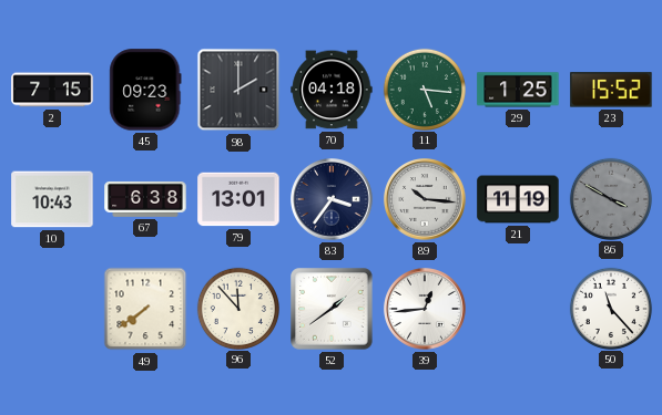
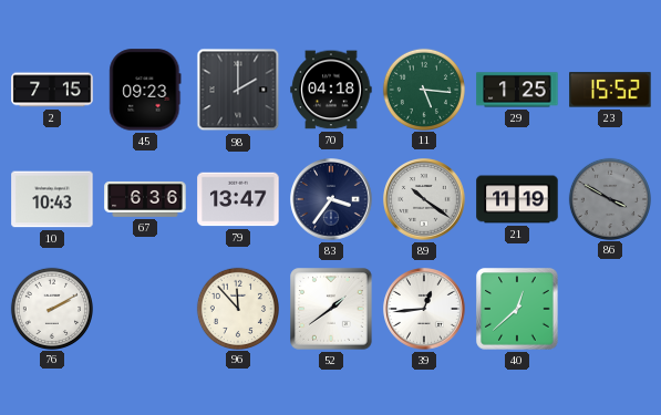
67: 6:38 -> 6:36 (145, 199)
79: 13:01 -> 13:47 (238, 199)
89: 10:16 -> 10:21 (424, 199)
76: none -> 2:10 (51, 308)
49: 7:39 -> none (145, 309)
40: none -> 12:38 (517, 309)
50: 11:23 -> none (610, 308)
